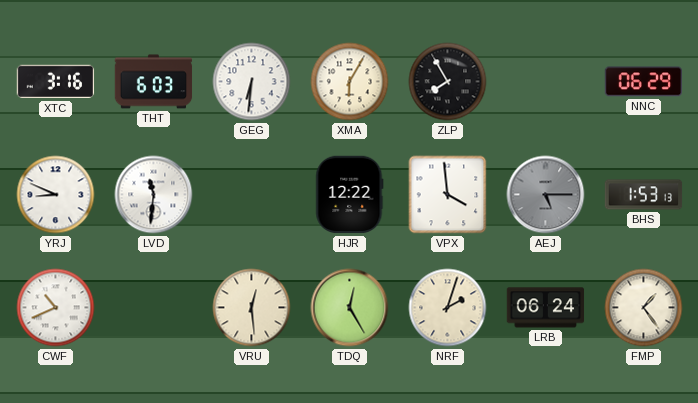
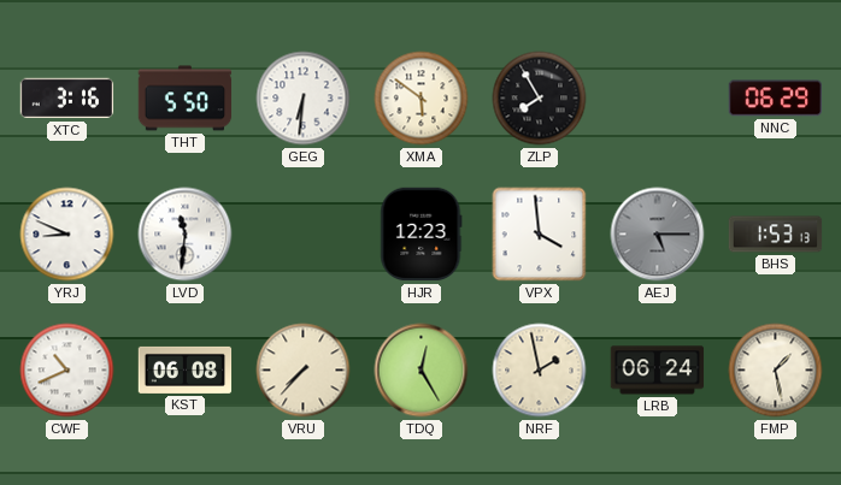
THT: 6:03 -> 5:50 (186, 99)
XMA: 6:05 -> 5:51 (422, 99)
HJR: 12:22 -> 12:23 (422, 235)
KST: none -> 06:08 (186, 369)
VRU: 12:29 -> 7:37 (304, 371)
NRF: 2:03 -> 1:58 (540, 371)
FMP: 1:24 -> 1:28 (776, 371)
